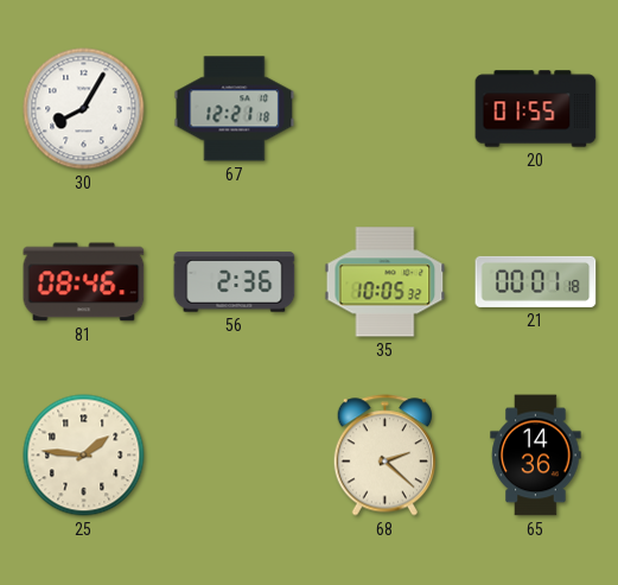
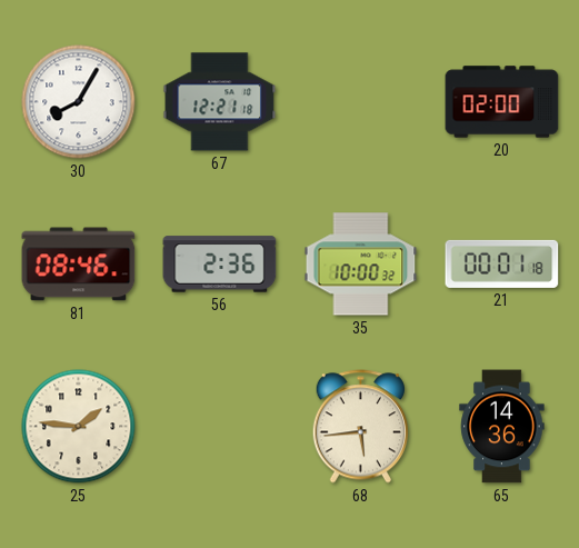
20: 01:55 -> 02:00 (502, 102)
35: 10:05 -> 10:00 (361, 265)
68: 2:22 -> 5:44 (360, 427)
